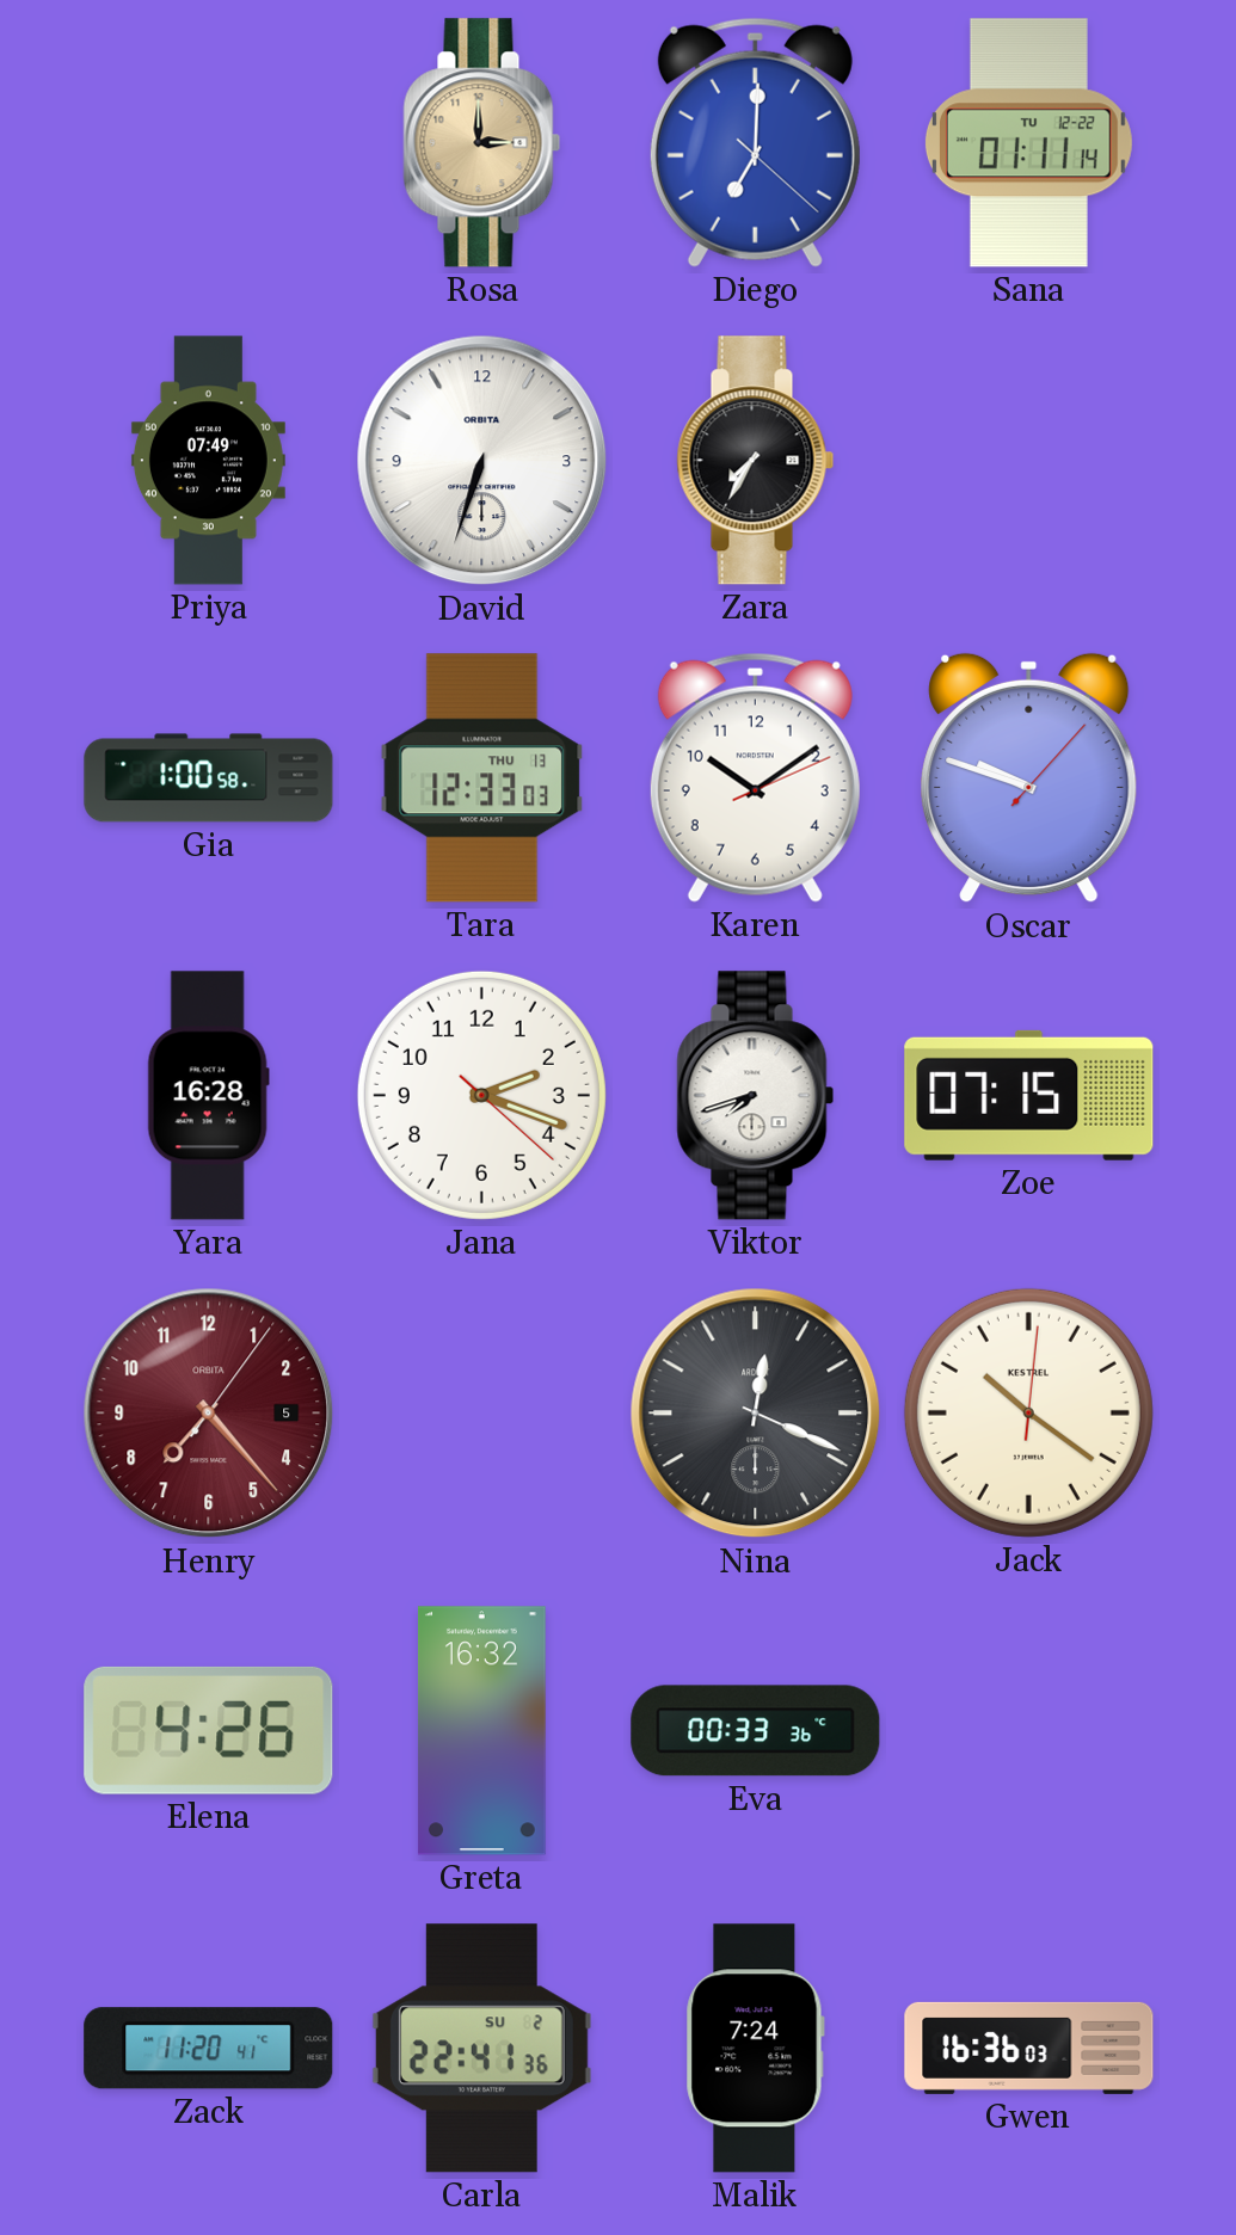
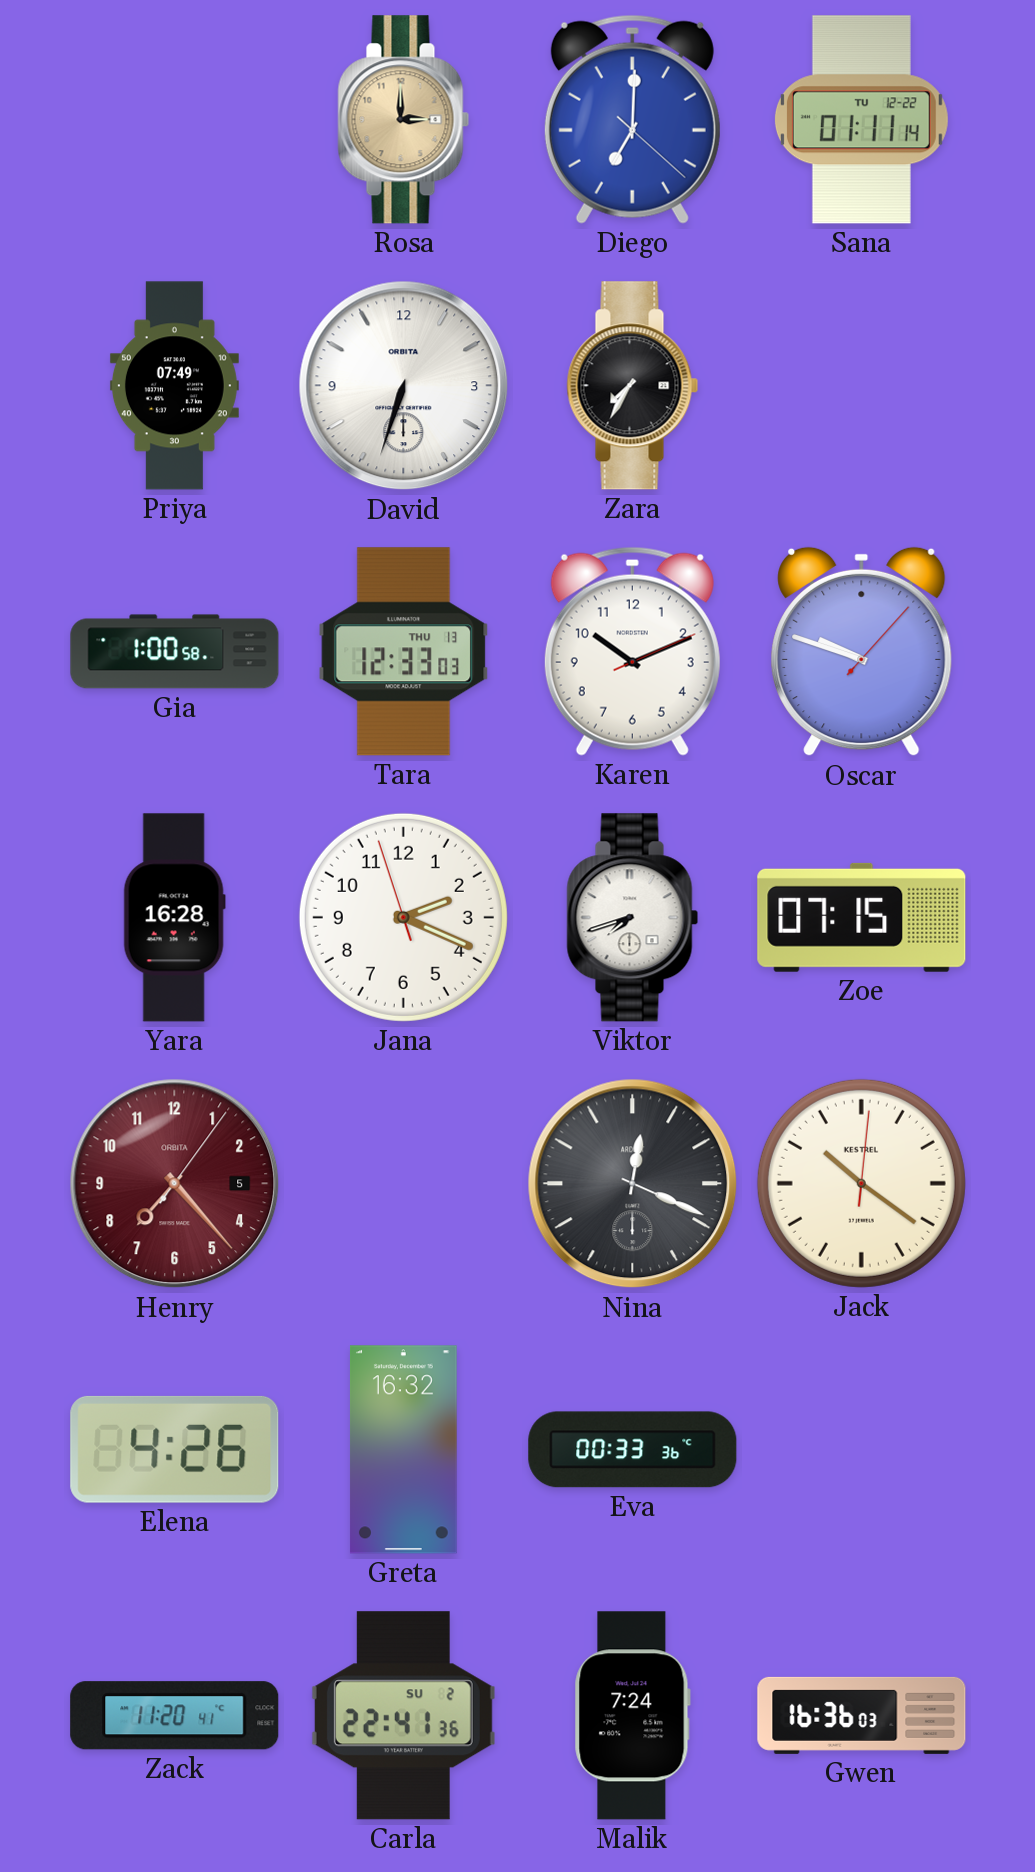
Karen: 10:09 -> 10:11 (632, 651)
Jana: 2:18:22 -> 2:18:57 (403, 917)
